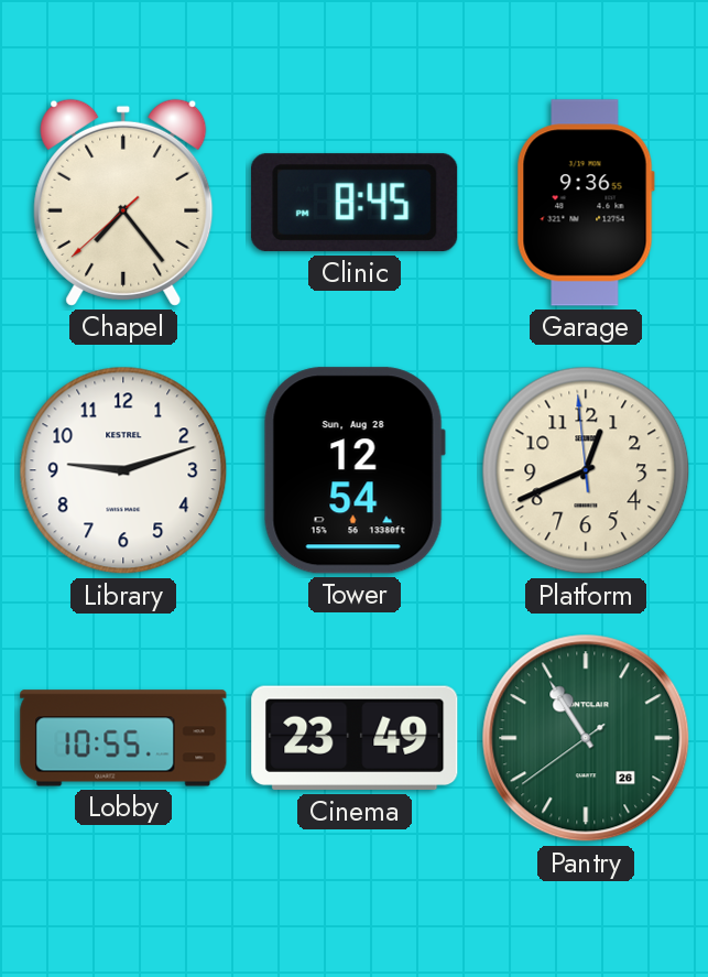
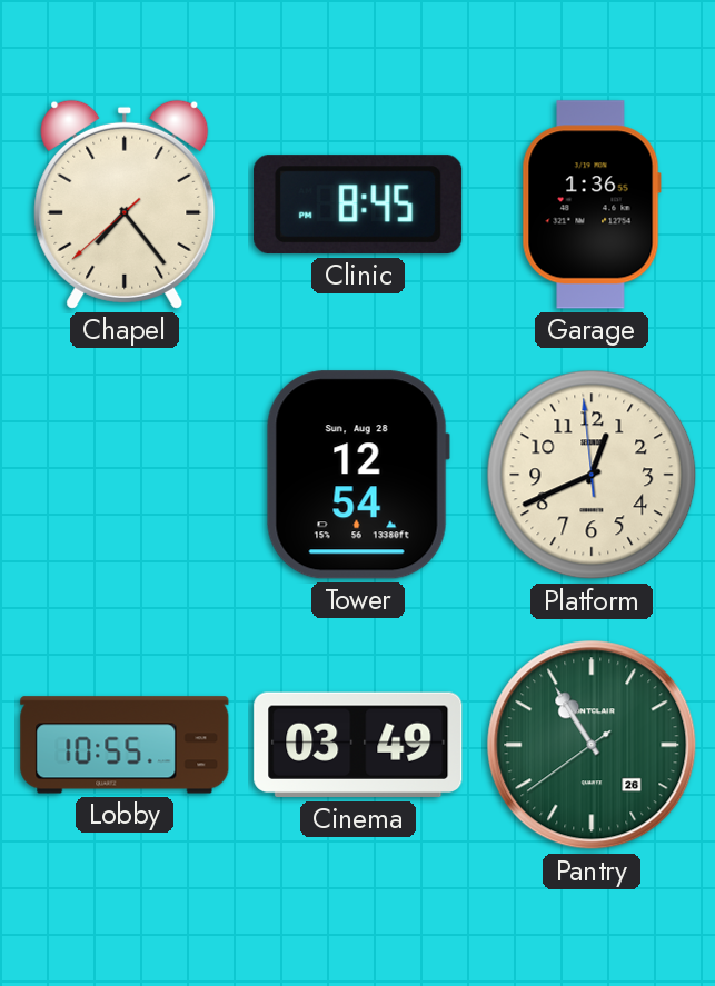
Garage: 9:36 -> 1:36 (592, 205)
Library: 9:12 -> none (123, 470)
Cinema: 23:49 -> 03:49 (358, 745)
